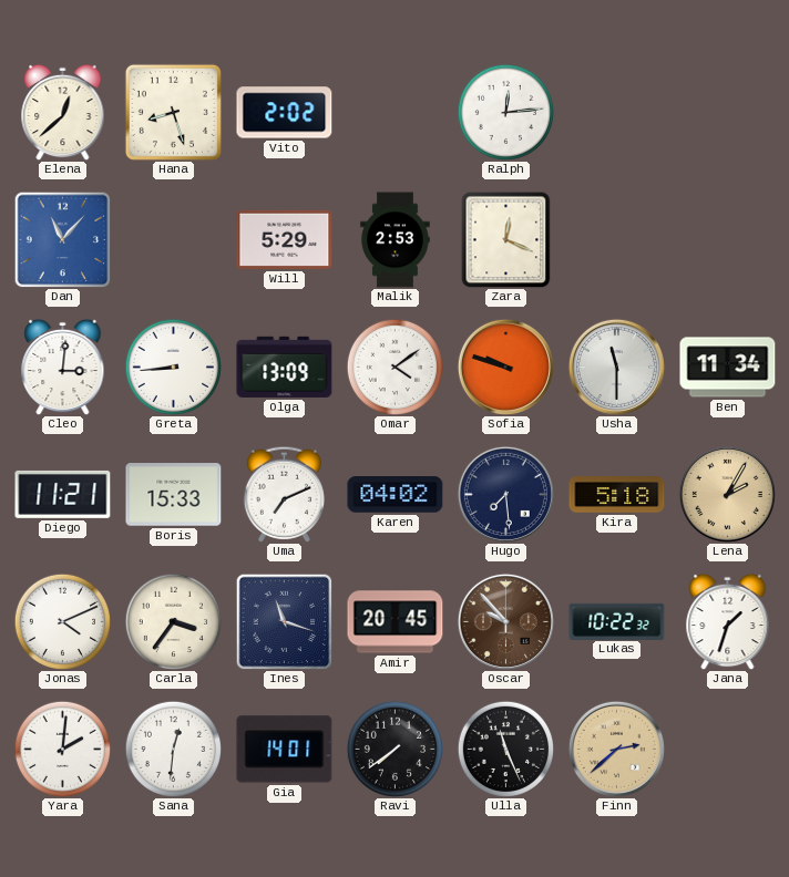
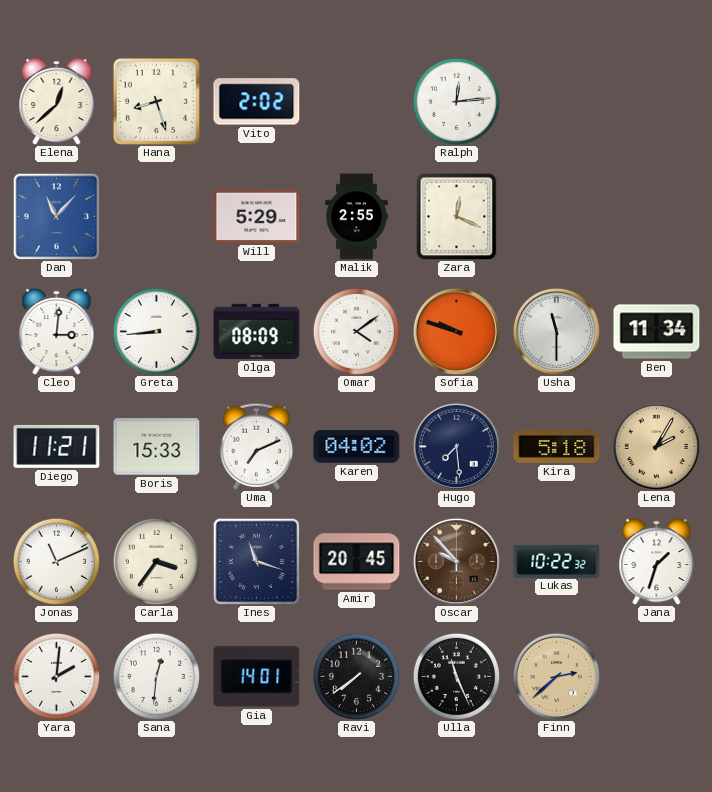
Malik: 2:53 -> 2:55 (357, 217)
Olga: 13:09 -> 08:09 (257, 331)
Jonas: 4:11 -> 11:11 (56, 561)
